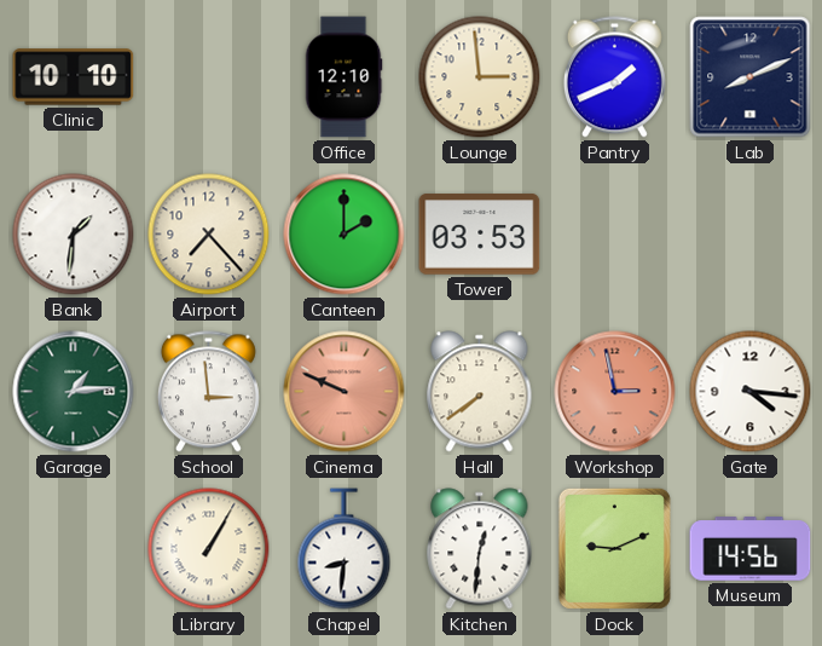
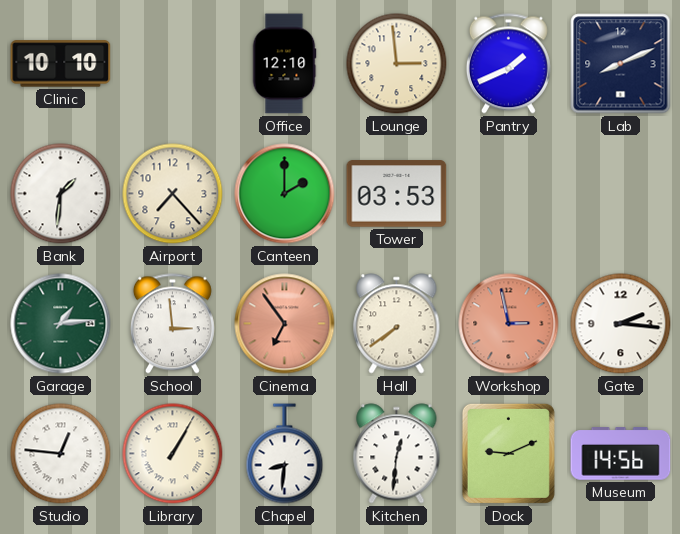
Cinema: 9:49 -> 6:54 (285, 324)
Gate: 4:16 -> 2:16 (621, 324)
Studio: none -> 12:46 (61, 454)
